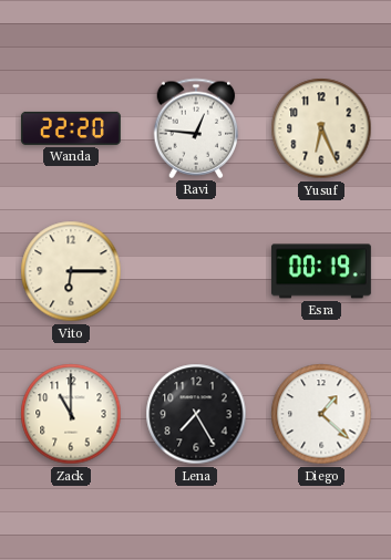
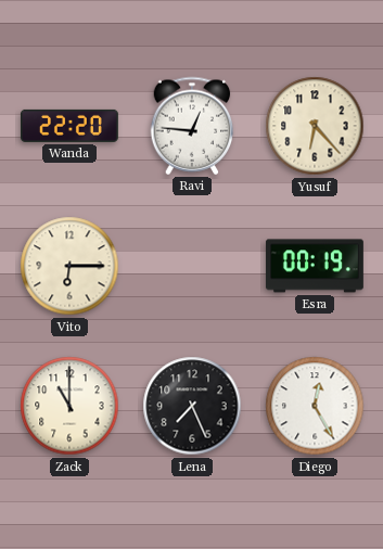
Yusuf: 6:26 -> 6:23 (315, 126)
Lena: 7:25 -> 7:26 (192, 406)
Diego: 1:22 -> 12:25 (315, 406)
